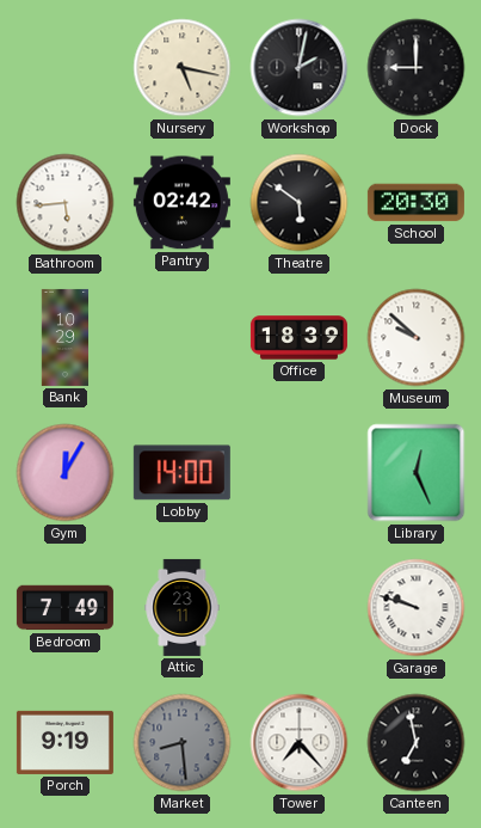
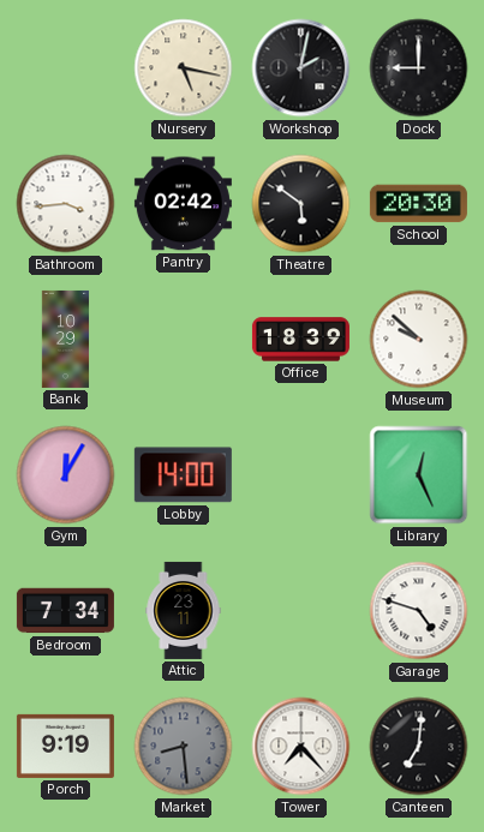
Bathroom: 5:44 -> 3:44 (66, 204)
Bedroom: 7:49 -> 7:34 (65, 611)
Garage: 9:48 -> 4:48 (419, 611)
Canteen: 6:58 -> 7:01 (419, 747)
